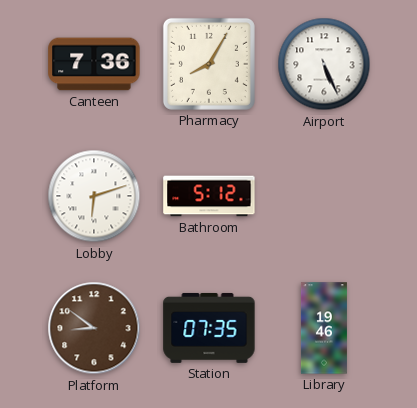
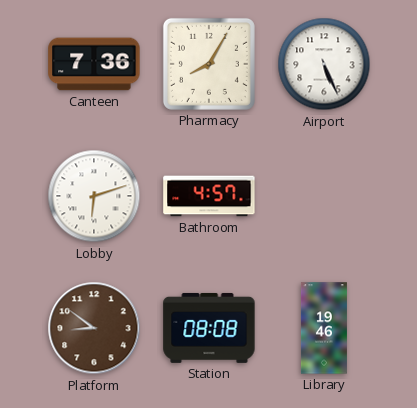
Bathroom: 5:12 -> 4:57 (209, 196)
Station: 07:35 -> 08:08 (209, 328)
